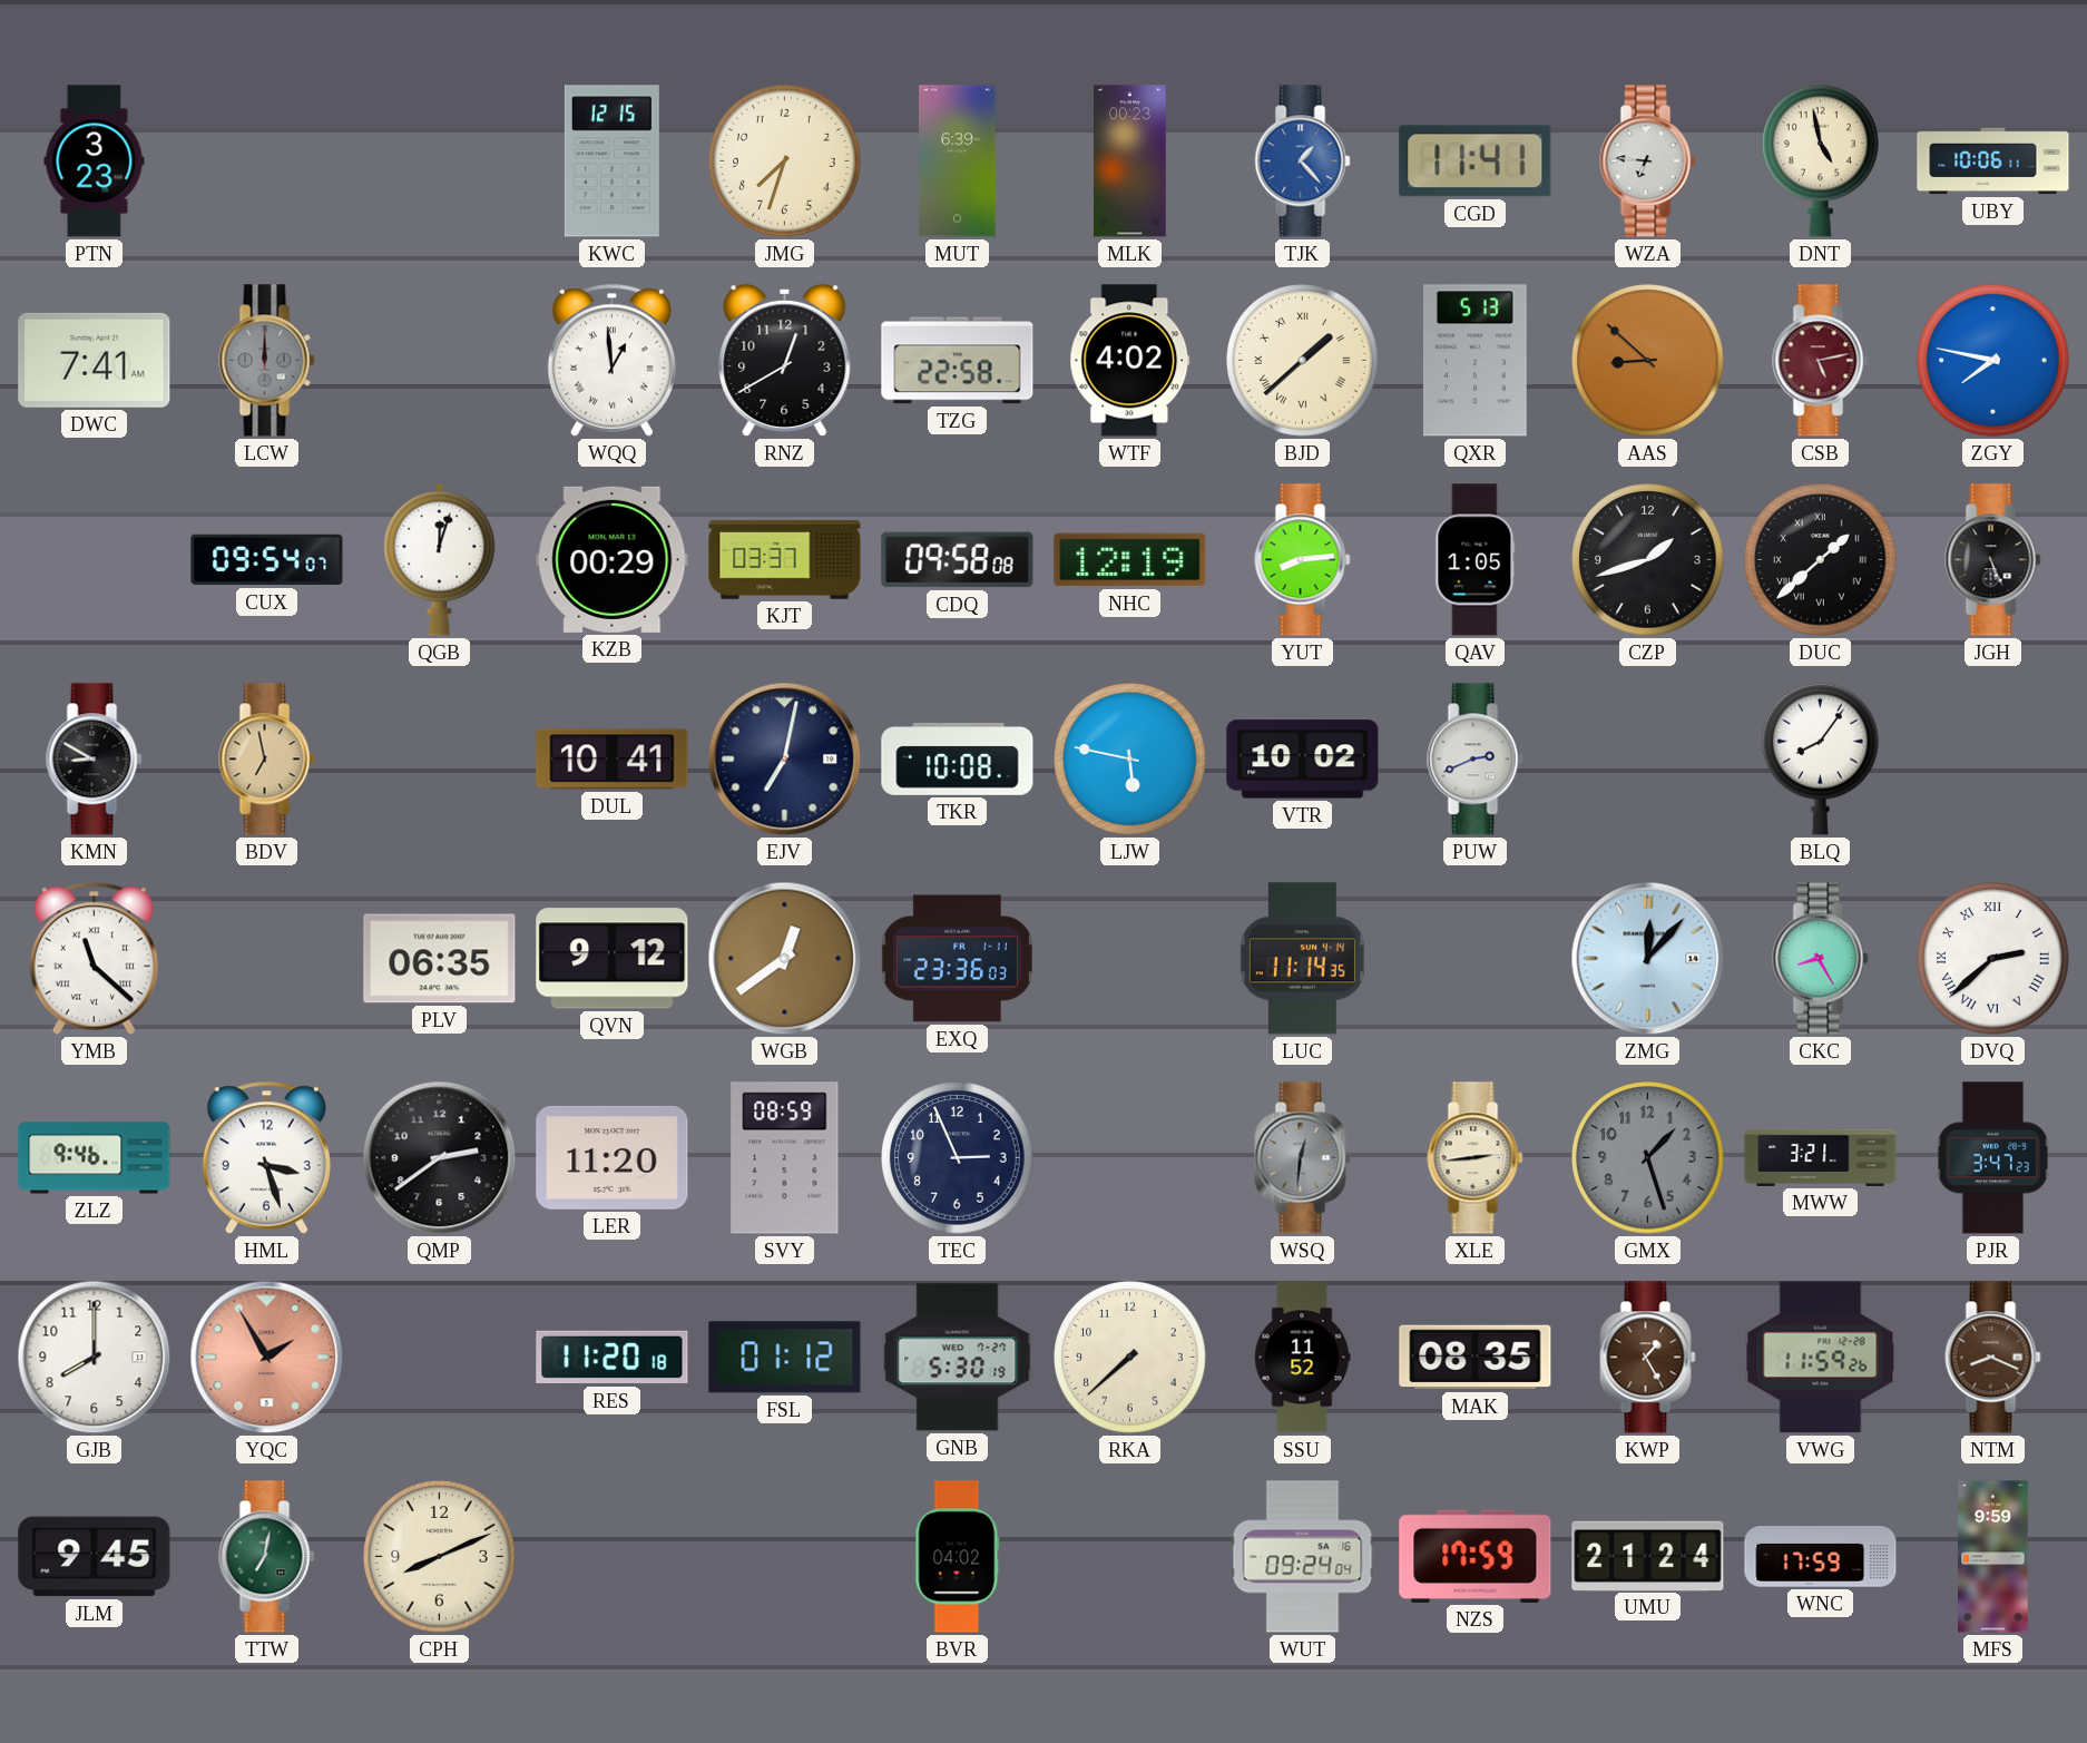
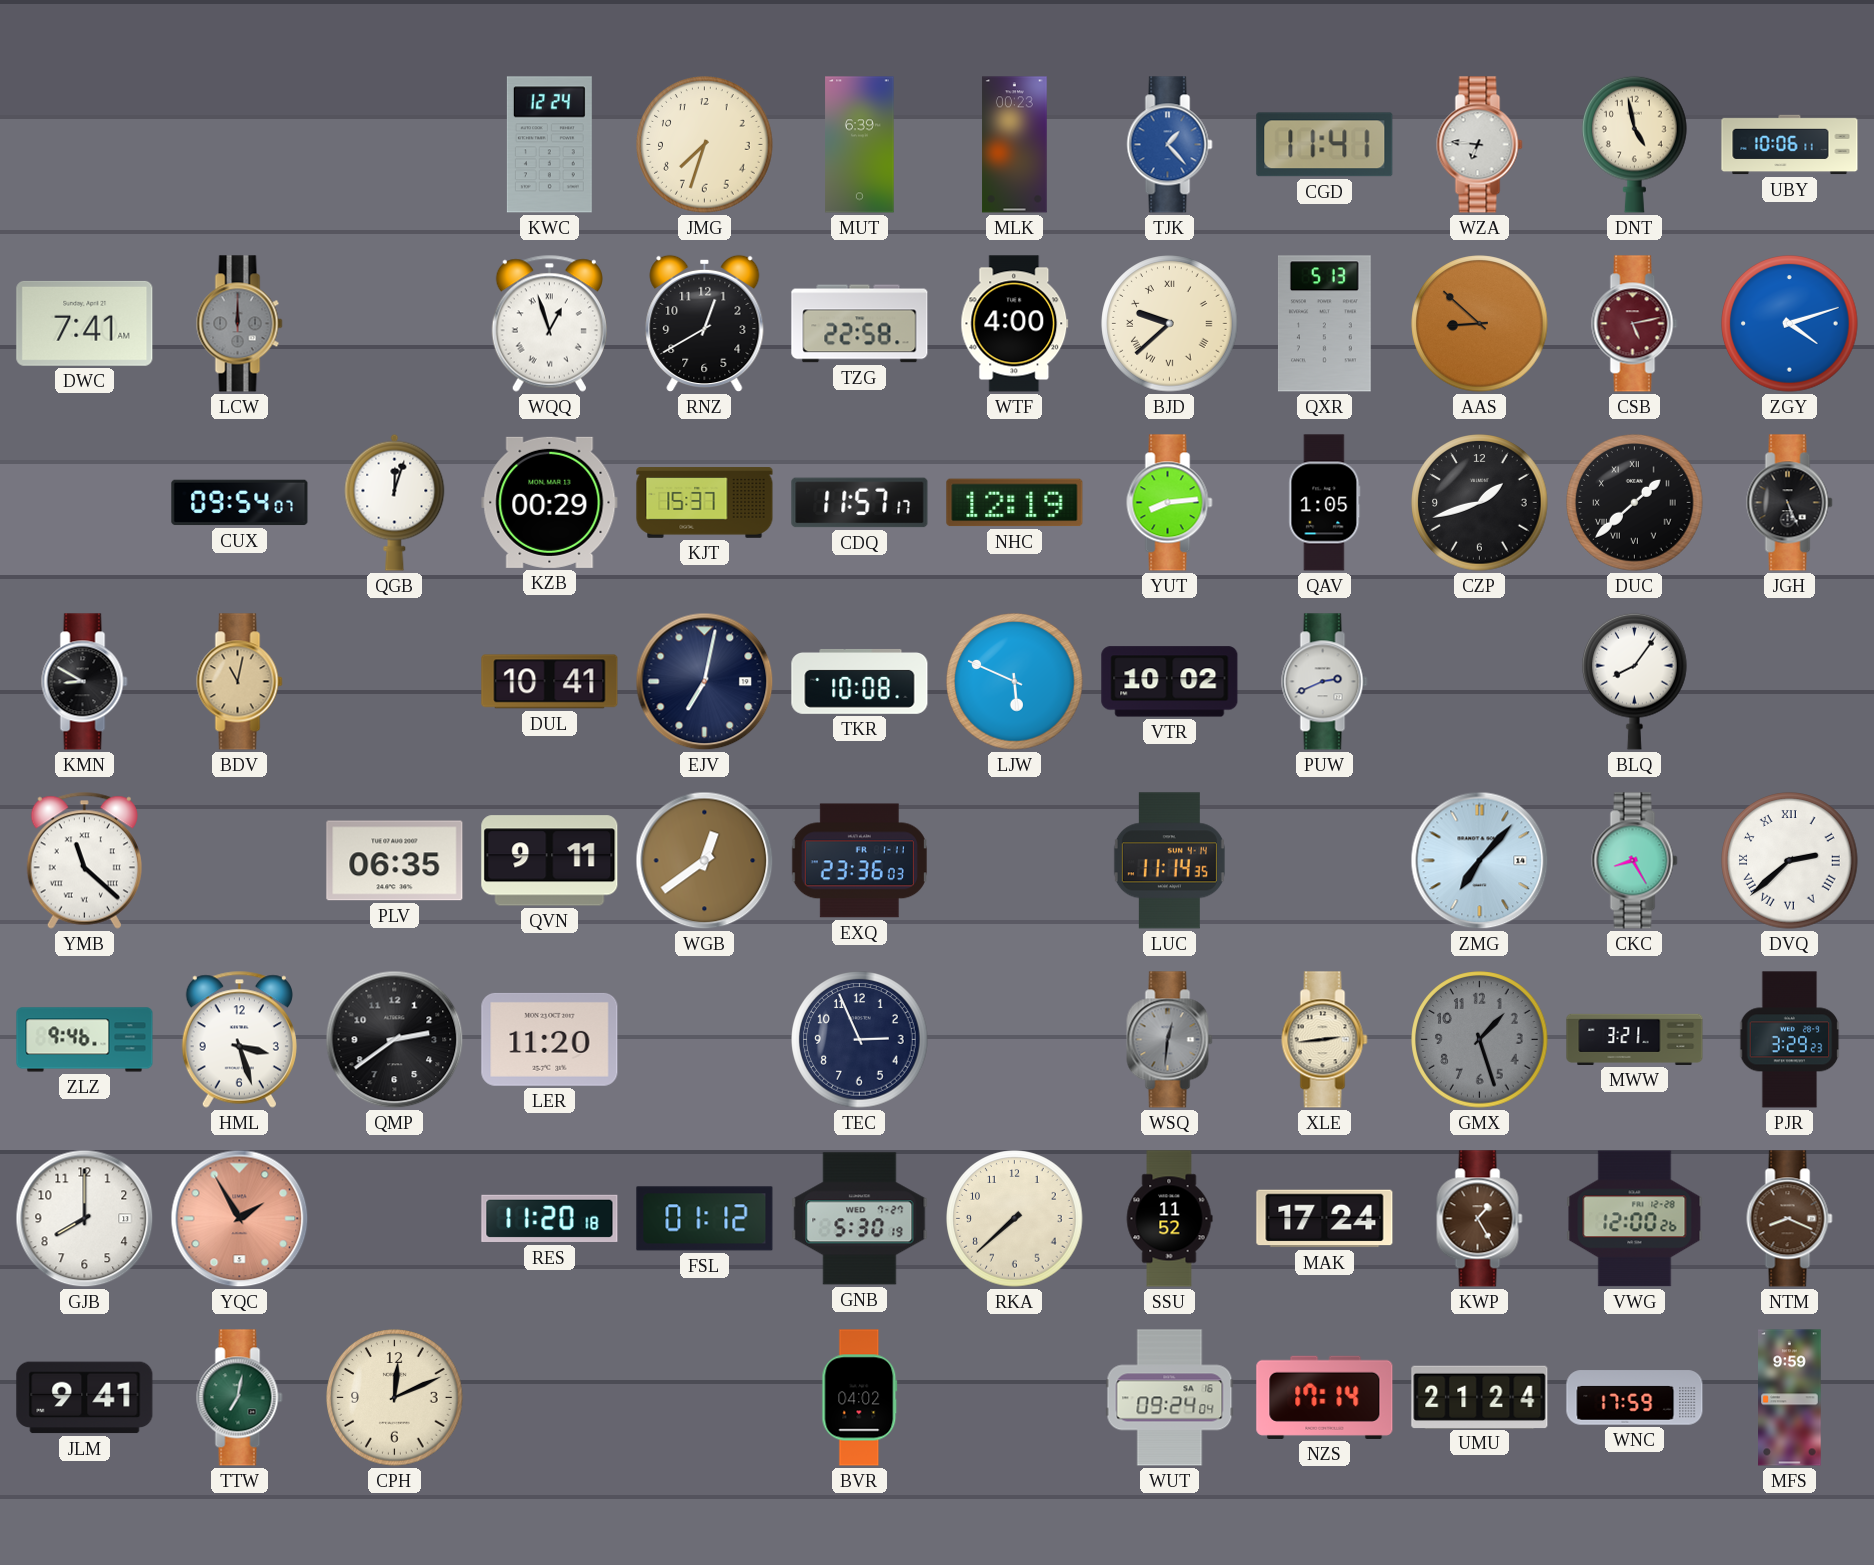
PTN: 3:23 -> none (95, 161)
KWC: 12:15 -> 12:24 (549, 145)
WQQ: 12:59 -> 12:57 (549, 323)
WTF: 4:02 -> 4:00 (1015, 324)
BJD: 1:38 -> 9:38 (1170, 324)
ZGY: 7:47 -> 4:12 (1790, 324)
KJT: 03:37 -> 15:37 (705, 503)
CDQ: 09:58 -> 11:57 (860, 503)
BDV: 6:58 -> 11:02 (240, 682)
LJW: 5:47 -> 5:49 (1015, 682)
QVN: 9:12 -> 9:11 (550, 861)
ZMG: 12:07 -> 7:07 (1480, 861)
SVY: 08:59 -> none (785, 1158)
PJR: 3:47 -> 3:29 (1790, 1040)
MAK: 08:35 -> 17:24 (1325, 1219)
VWG: 11:59 -> 12:00 (1635, 1219)
JLM: 9:45 -> 9:41 (85, 1398)
CPH: 8:11 -> 12:11 (395, 1398)
NZS: 17:59 -> 17:14 (1325, 1397)
